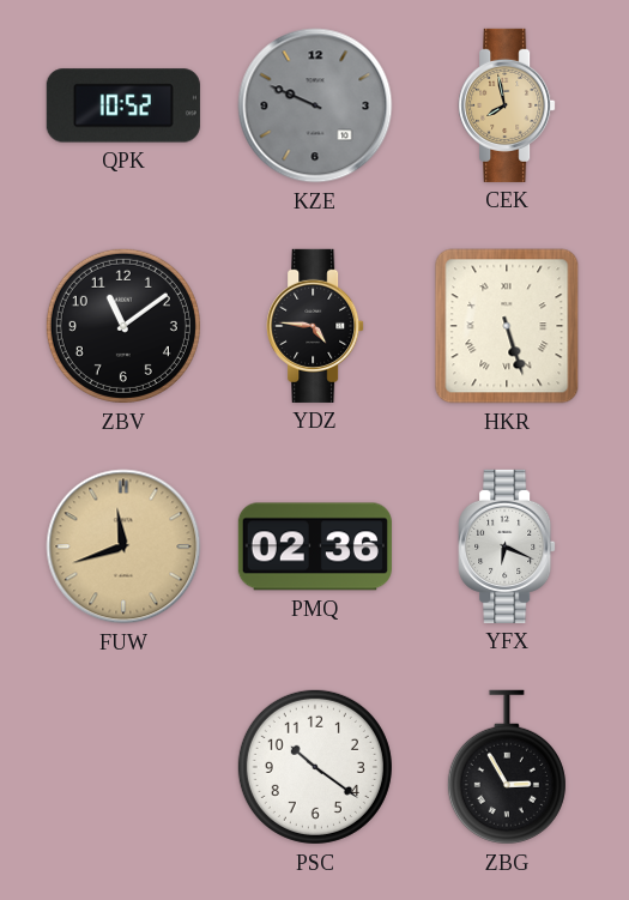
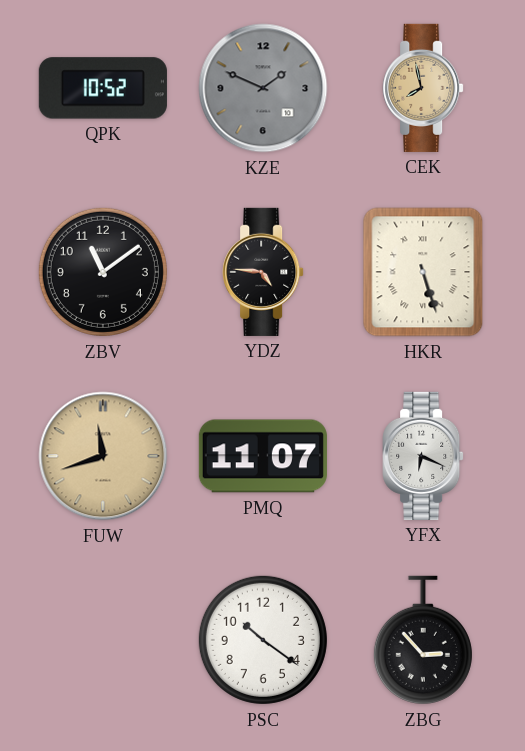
KZE: 9:49 -> 1:49 (263, 88)
PMQ: 02:36 -> 11:07 (263, 456)
ZBG: 2:55 -> 2:53 (423, 640)
